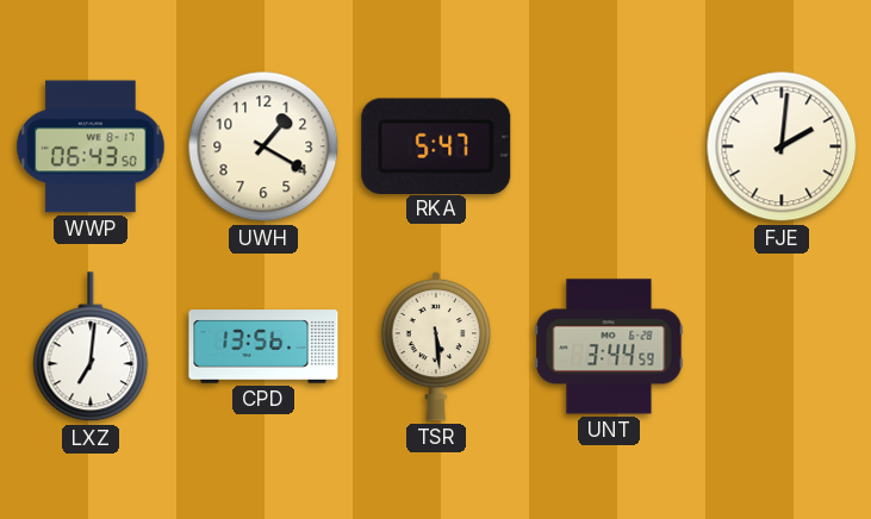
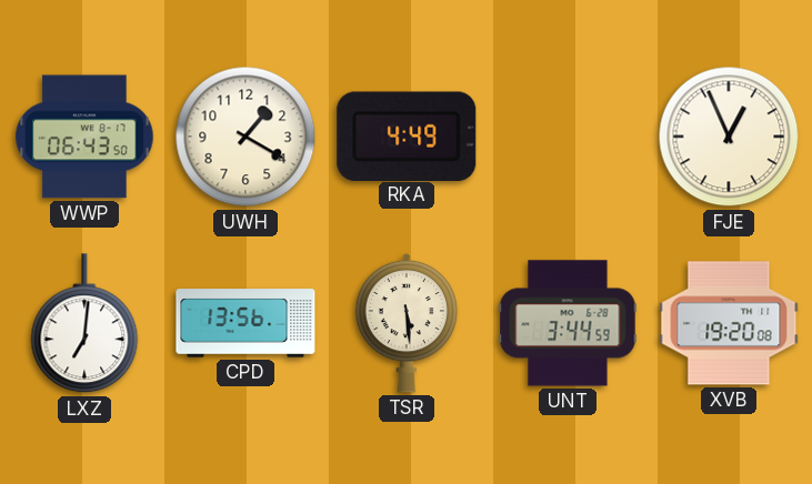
RKA: 5:47 -> 4:49 (407, 135)
FJE: 2:01 -> 12:56 (729, 137)
XVB: none -> 19:20 (729, 323)
